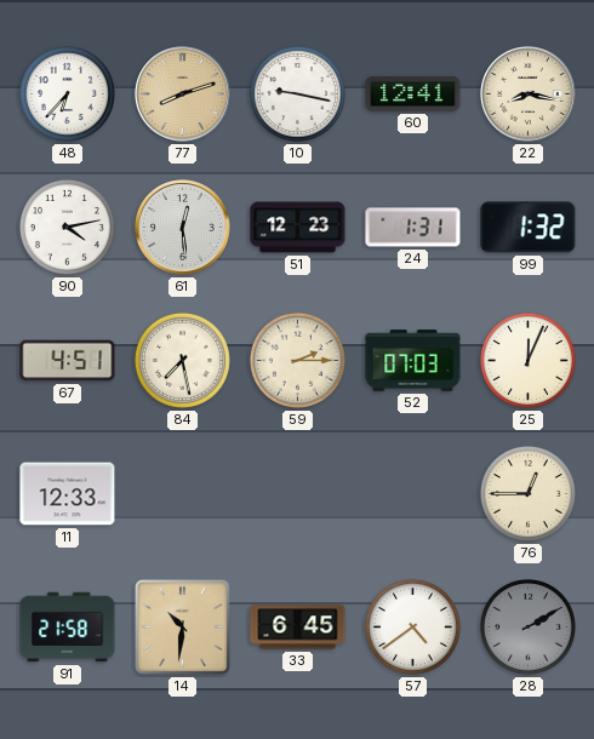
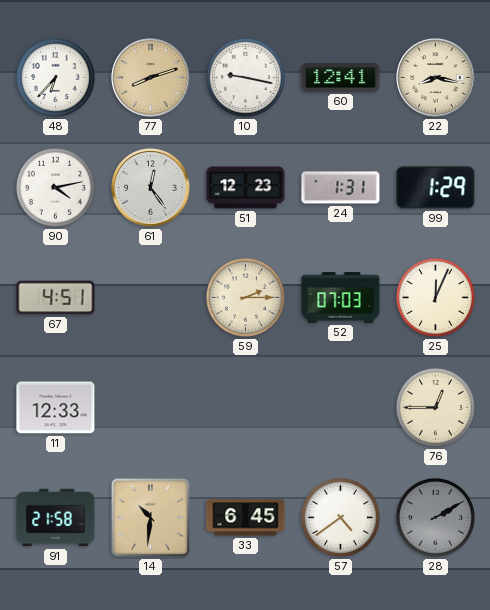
61: 12:29 -> 12:24 (151, 188)
99: 1:32 -> 1:29 (436, 188)
84: 7:28 -> none (182, 360)
